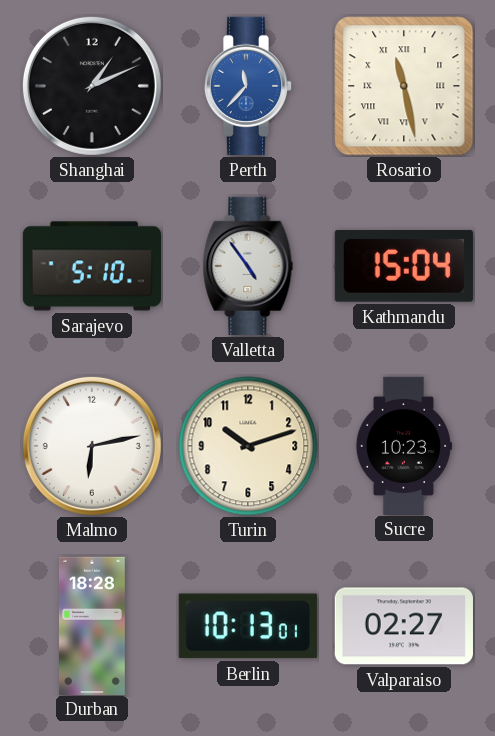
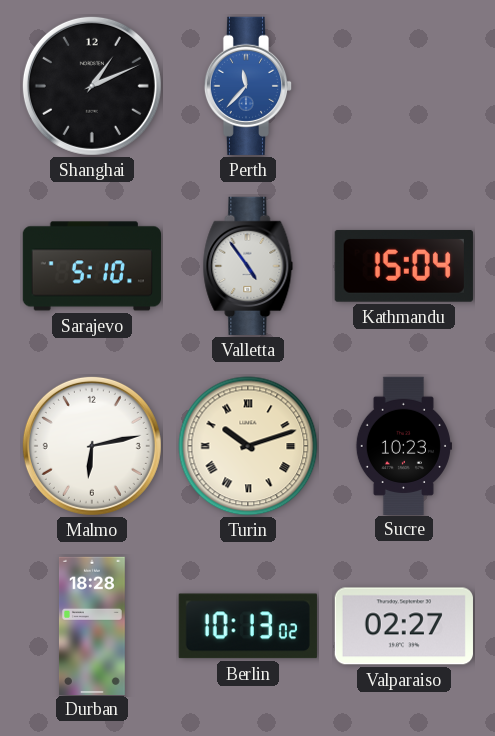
Rosario: 11:28 -> none (404, 86)
Turin numerals: Arabic -> Roman (248, 446)
Berlin: 10:13:01 -> 10:13:02 (248, 626)
